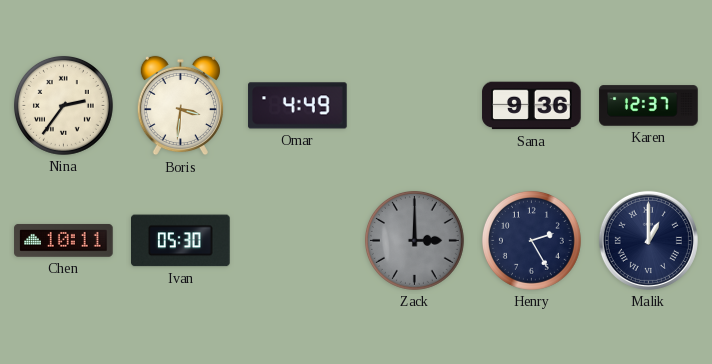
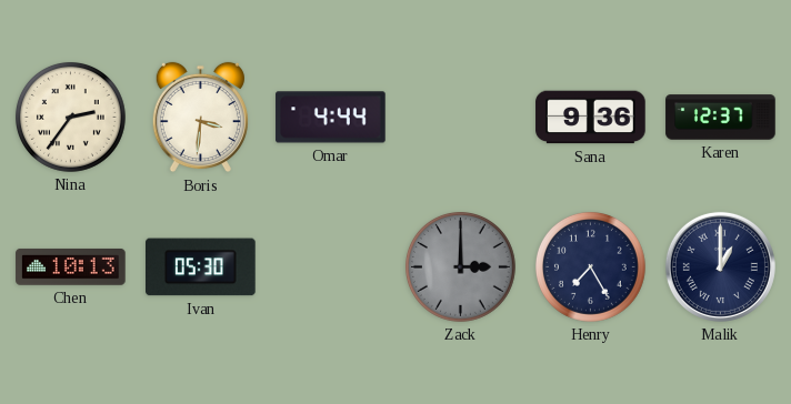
Omar: 4:49 -> 4:44 (331, 118)
Chen: 10:11 -> 10:13 (71, 266)
Henry: 2:25 -> 7:25 (590, 266)
